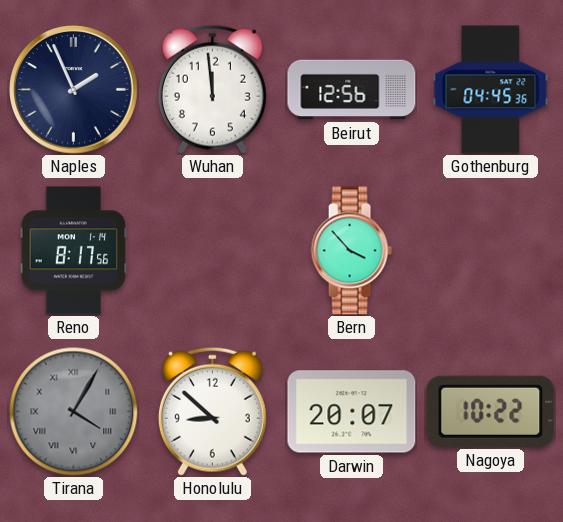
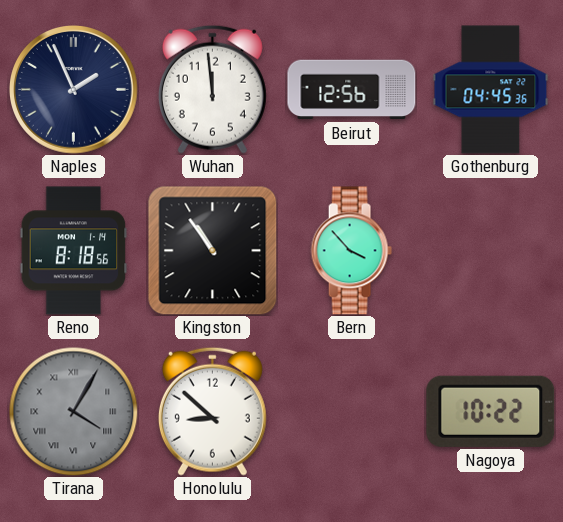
Reno: 8:17 -> 8:18 (74, 251)
Kingston: none -> 10:54 (213, 251)
Darwin: 20:07 -> none (352, 412)
